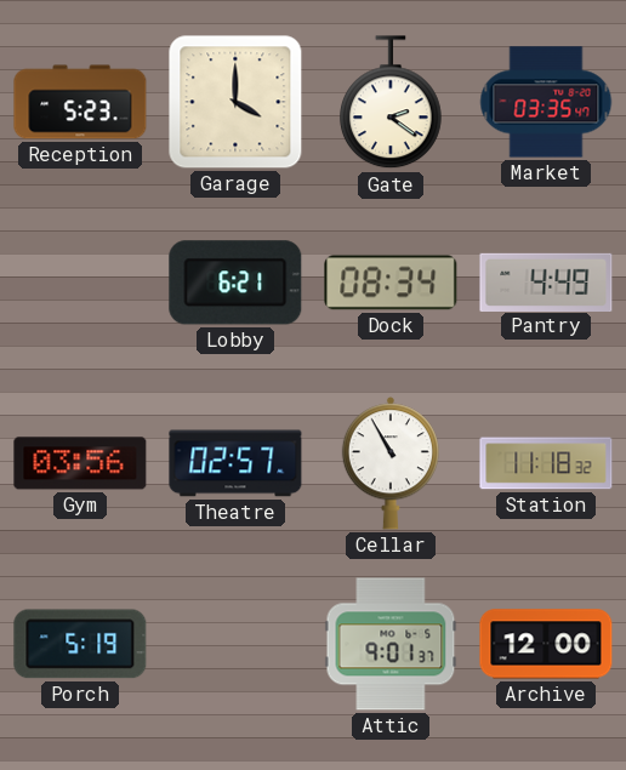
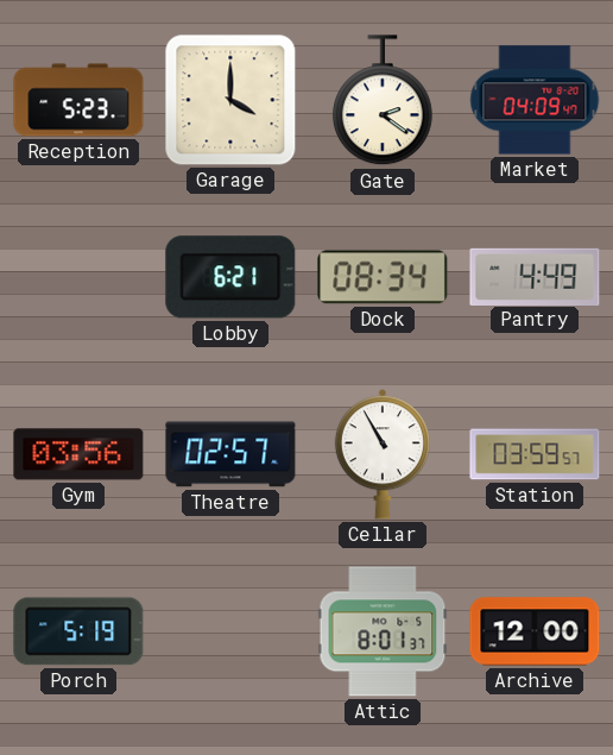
Market: 03:35 -> 04:09 (535, 100)
Station: 11:18 -> 03:59 (535, 454)
Attic: 9:01 -> 8:01 (383, 631)
